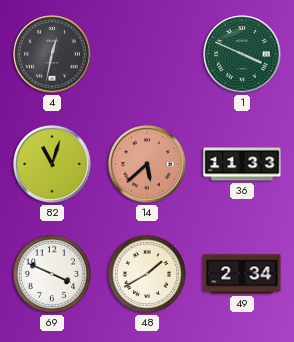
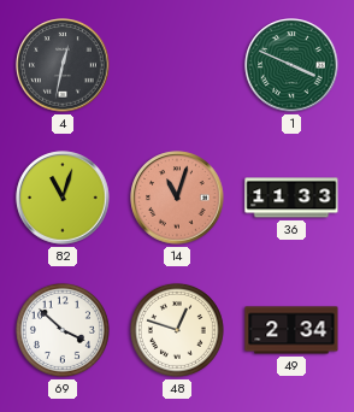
14: 5:38 -> 11:03 (177, 198)
69: 3:49 -> 3:52 (63, 330)
48: 1:40 -> 12:48 (177, 330)
